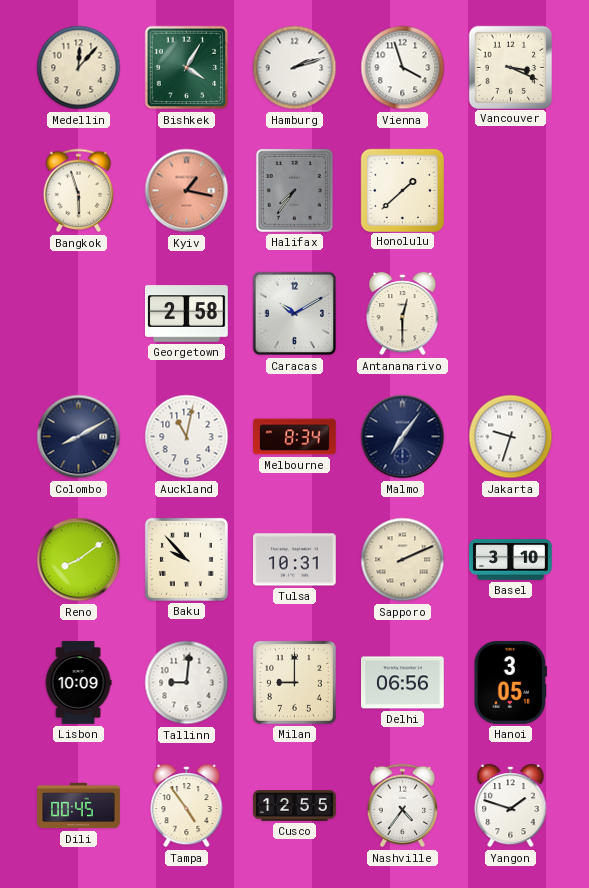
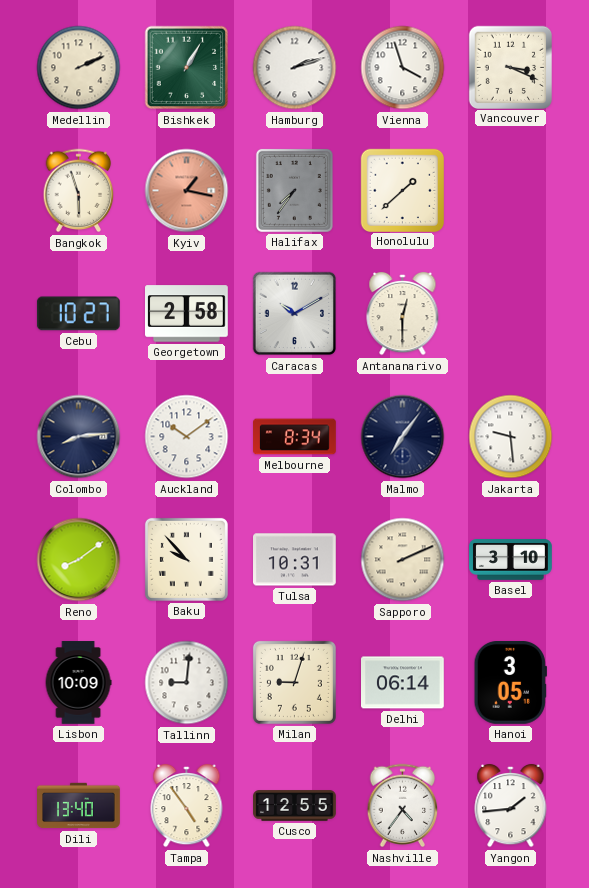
Medellin: 12:07 -> 2:11 (79, 68)
Bishkek: 4:05 -> 1:05 (187, 68)
Cebu: none -> 10:27 (78, 314)
Colombo: 8:10 -> 8:14 (79, 437)
Auckland: 11:02 -> 10:09 (187, 437)
Jakarta: 9:33 -> 9:29 (511, 437)
Milan: 9:00 -> 9:03 (294, 682)
Delhi: 06:56 -> 06:14 (403, 683)
Dili: 00:45 -> 13:40 (79, 806)
Yangon: 1:48 -> 1:44 (511, 806)
